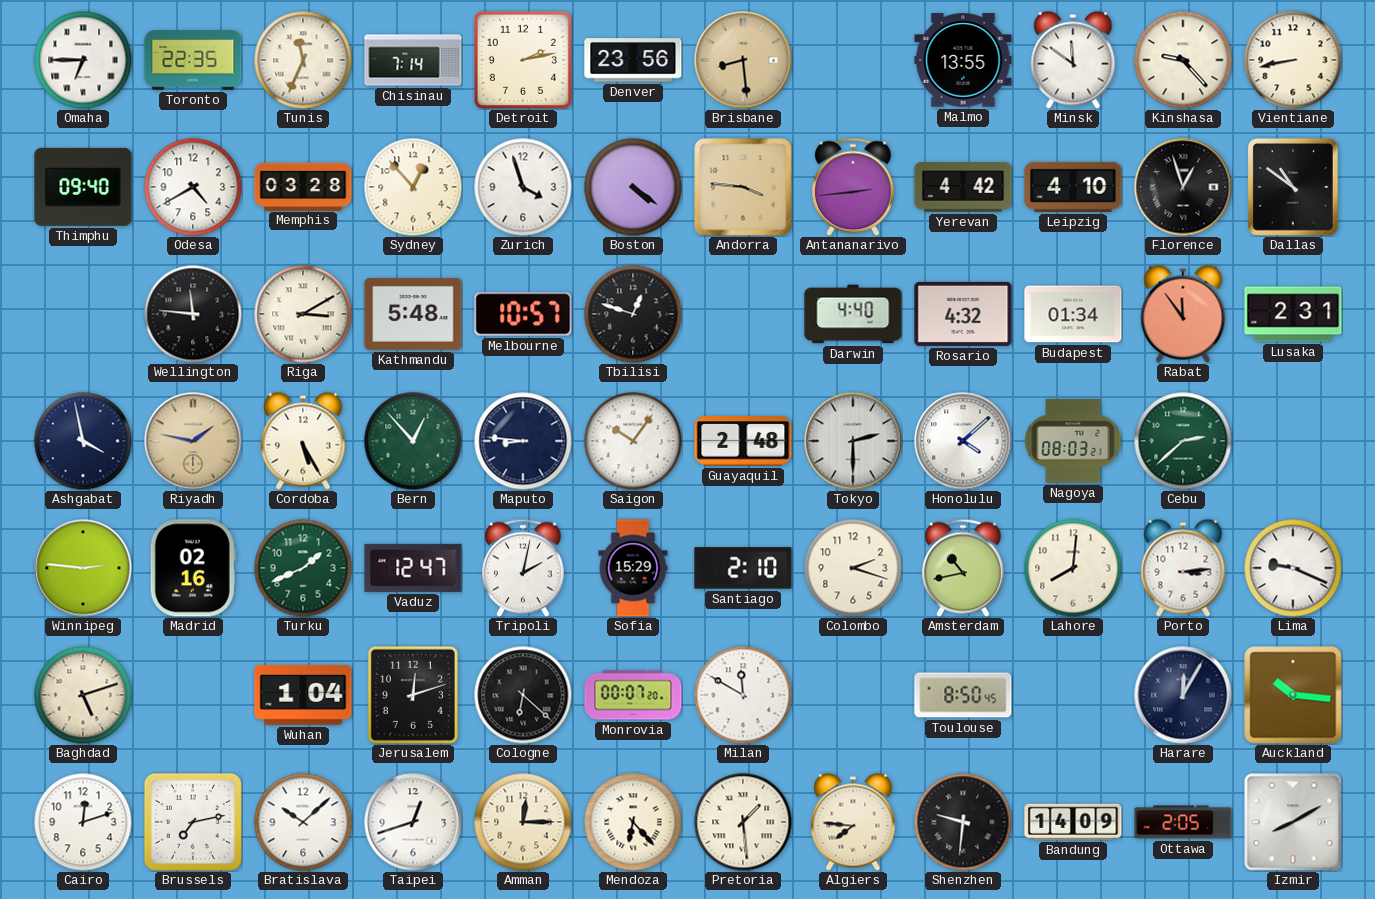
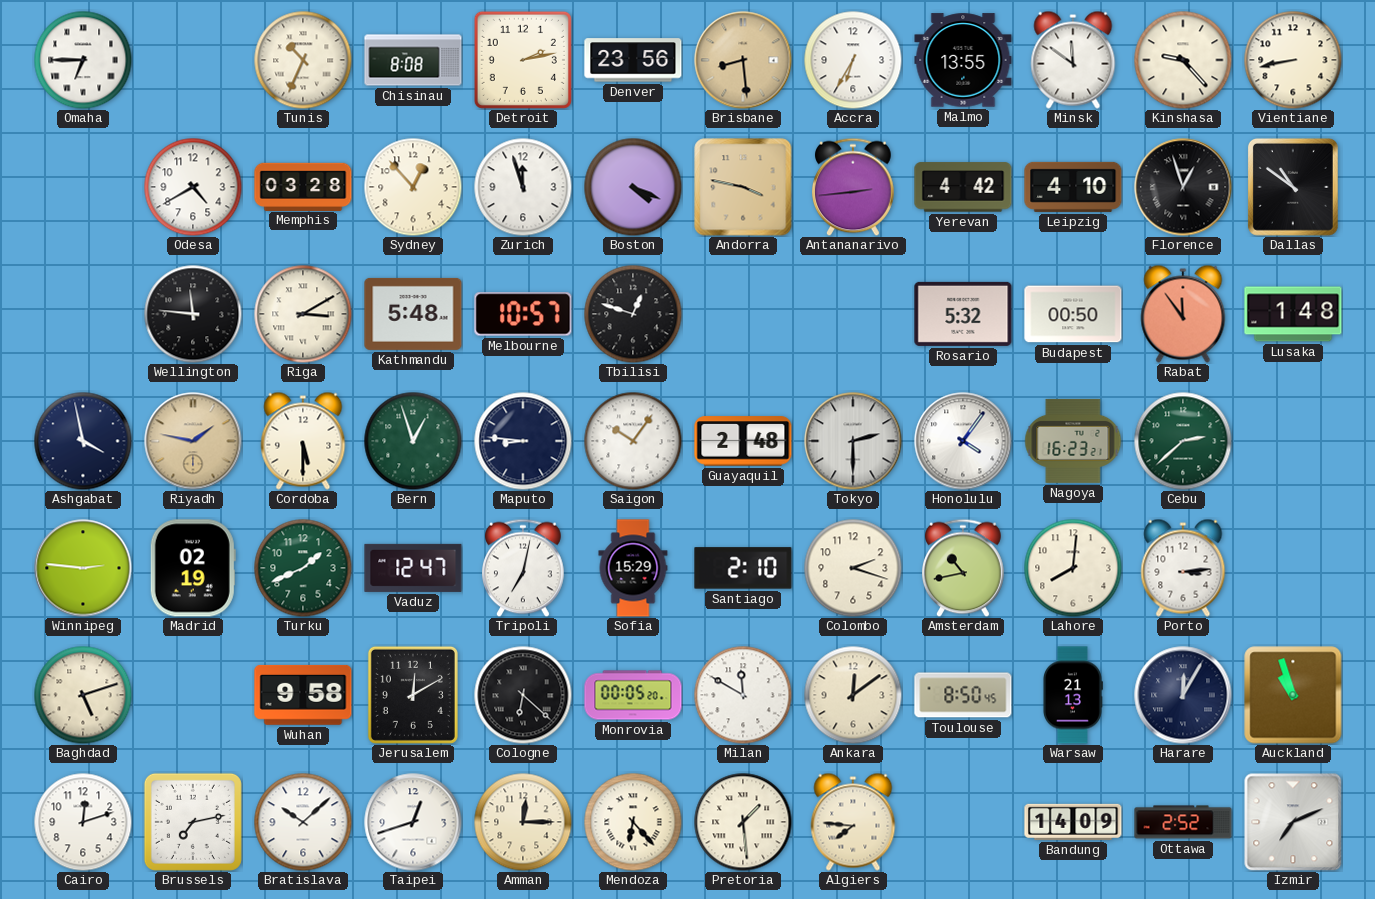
Toronto: 22:35 -> none (193, 60)
Tunis: 11:34 -> 10:34 (303, 60)
Chisinau: 7:14 -> 8:08 (413, 60)
Accra: none -> 6:35 (853, 60)
Thimphu: 09:40 -> none (83, 187)
Zurich: 3:57 -> 11:57 (523, 187)
Boston: 4:21 -> 4:19 (633, 187)
Andorra: 3:46 -> 3:47 (743, 187)
Darwin: 4:40 -> none (853, 314)
Rosario: 4:32 -> 5:32 (963, 314)
Budapest: 01:34 -> 00:50 (1073, 314)
Lusaka: 2:31 -> 1:48 (1293, 314)
Cordoba: 5:25 -> 5:30 (303, 441)
Bern: 12:53 -> 12:57 (413, 441)
Honolulu: 4:08 -> 4:06 (963, 441)
Nagoya: 08:03 -> 16:23 (1073, 441)
Madrid: 02:16 -> 02:19 (193, 568)
Tripoli: 2:02 -> 7:02 (524, 568)
Lima: 9:19 -> none (1293, 568)
Wuhan: 1:04 -> 9:58 (303, 695)
Jerusalem: 12:12 -> 12:10 (413, 695)
Monrovia: 00:07 -> 00:05 (633, 695)
Ankara: none -> 12:09 (853, 695)
Warsaw: none -> 21:13 (1072, 695)
Auckland: 10:16 -> 10:57 (1293, 695)
Shenzhen: 9:31 -> none (963, 822)
Ottawa: 2:05 -> 2:52 (1183, 822)
Izmir: 8:10 -> 7:11 (1293, 822)
